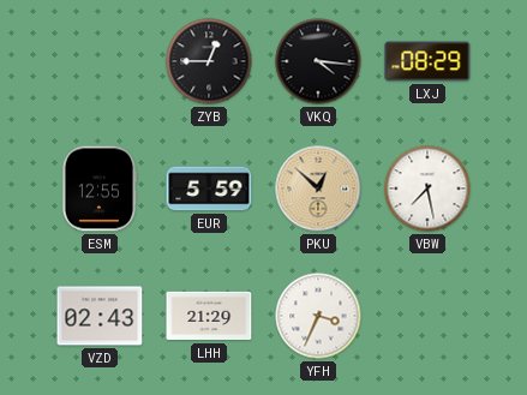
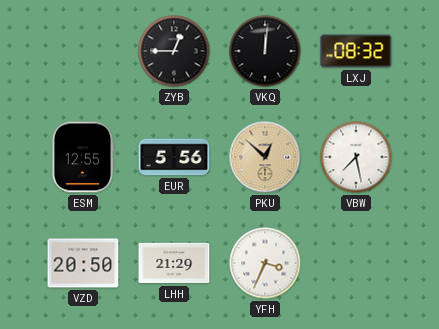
VKQ: 4:16 -> 12:01 (265, 51)
LXJ: 08:29 -> 08:32 (356, 51)
EUR: 5:59 -> 5:56 (174, 157)
VZD: 02:43 -> 20:50 (83, 263)
